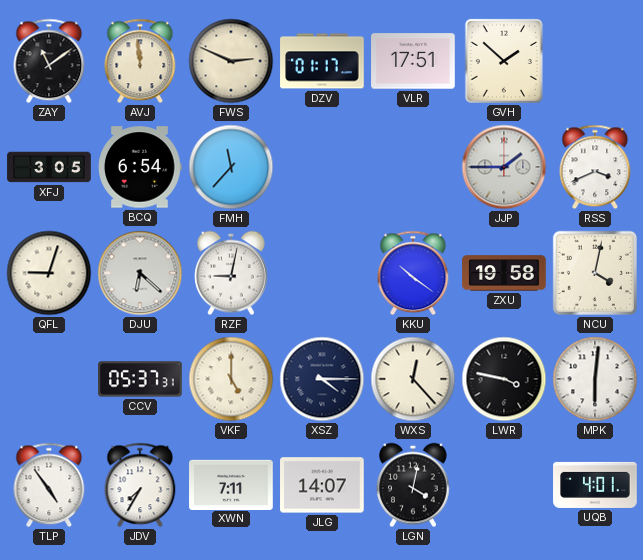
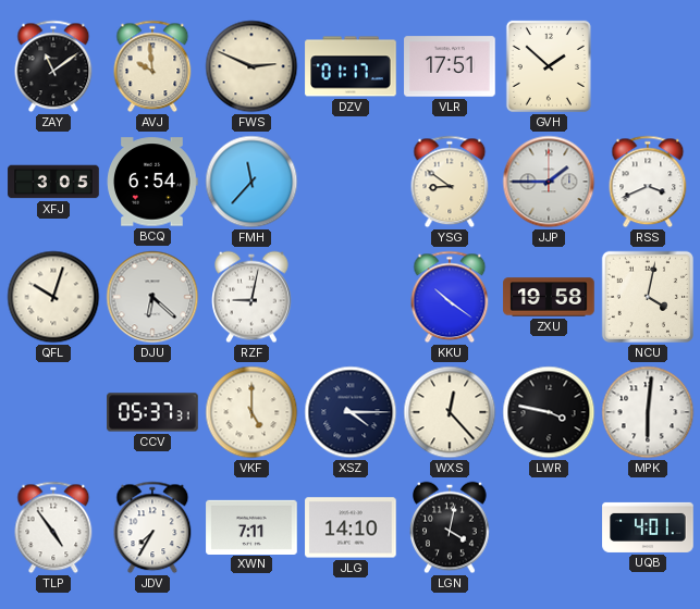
AVJ: 11:59 -> 9:59 (152, 66)
YSG: none -> 8:51 (450, 182)
QFL: 9:03 -> 10:03 (53, 297)
JLG: 14:07 -> 14:10 (351, 527)
